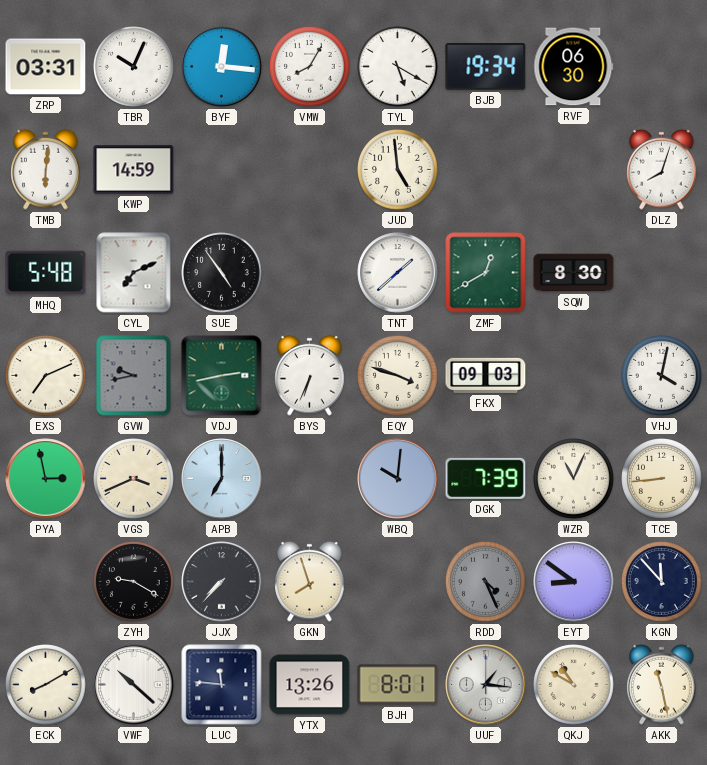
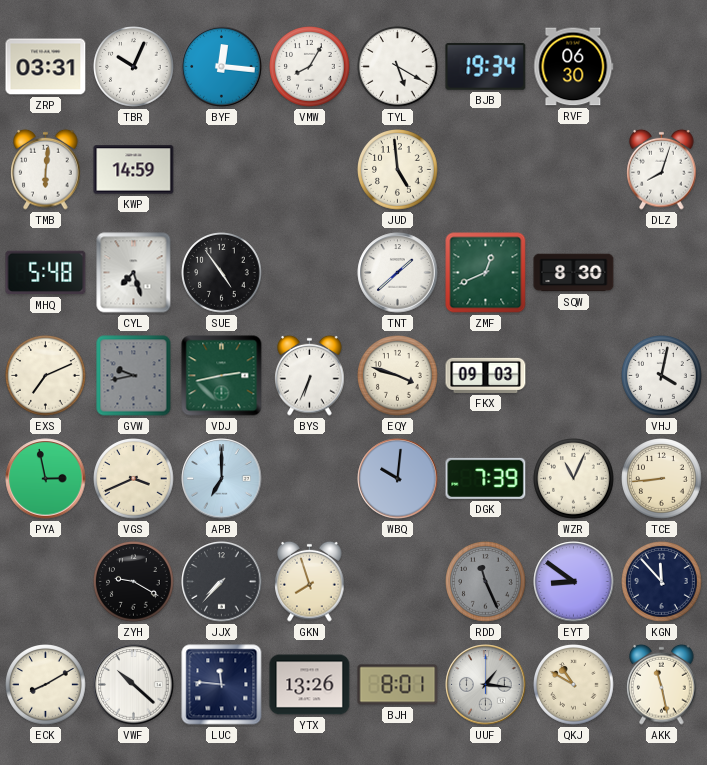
CYL: 7:11 -> 7:27 (134, 273)
ZMF: 12:40 -> 12:41 (486, 273)
RDD: 4:26 -> 11:26 (486, 582)
